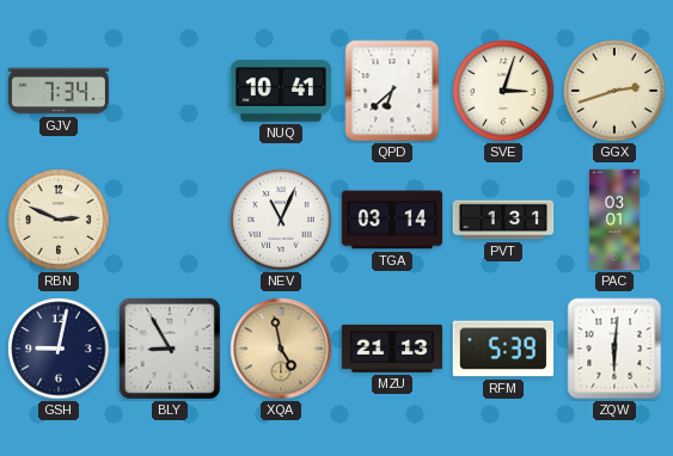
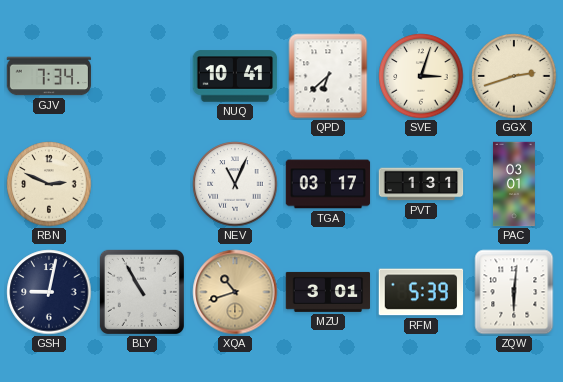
TGA: 03:14 -> 03:17 (328, 184)
BLY: 8:55 -> 10:55 (142, 292)
XQA: 4:58 -> 10:42 (235, 292)
MZU: 21:13 -> 3:01 (328, 292)
